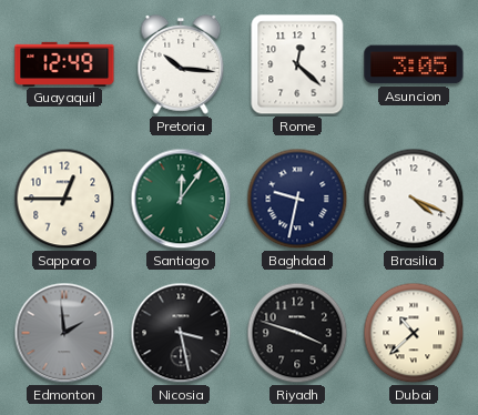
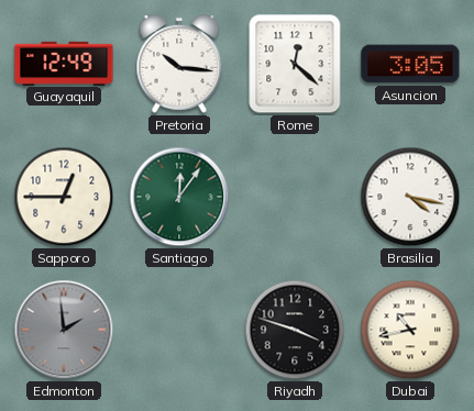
Baghdad: 9:32 -> none (297, 199)
Brasilia: 4:19 -> 4:17 (410, 197)
Nicosia: 3:28 -> none (181, 333)
Dubai: 10:38 -> 10:43 (410, 330)
